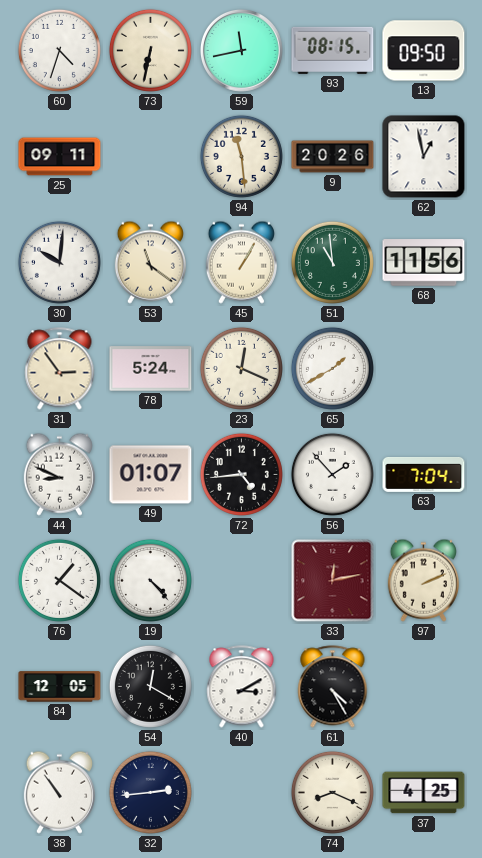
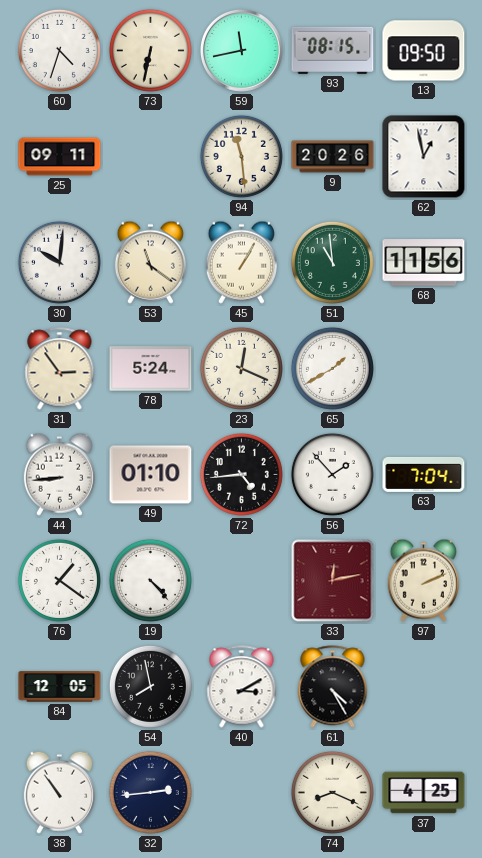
44: 8:49 -> 8:44 (59, 474)
49: 01:07 -> 01:10 (151, 475)
54: 12:20 -> 7:58 (150, 686)
